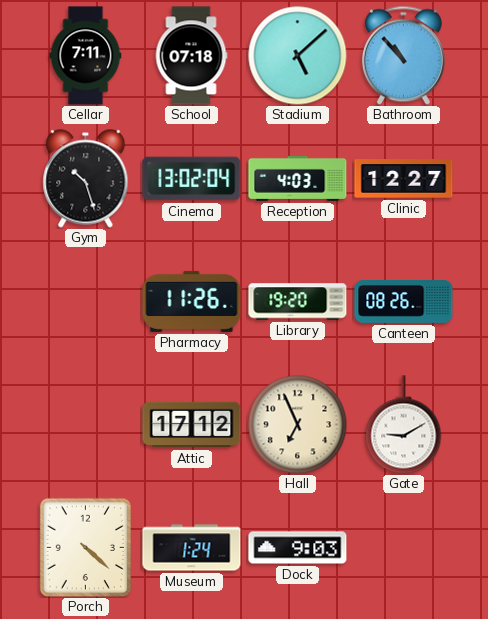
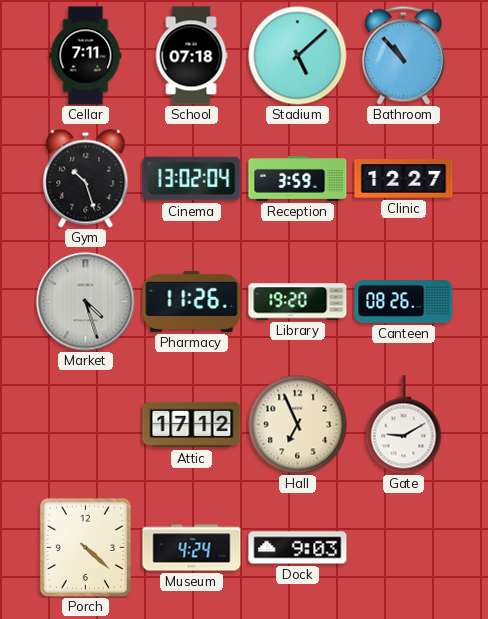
Reception: 4:03 -> 3:59 (298, 178)
Market: none -> 4:27 (86, 302)
Museum: 1:24 -> 4:24 (192, 548)
